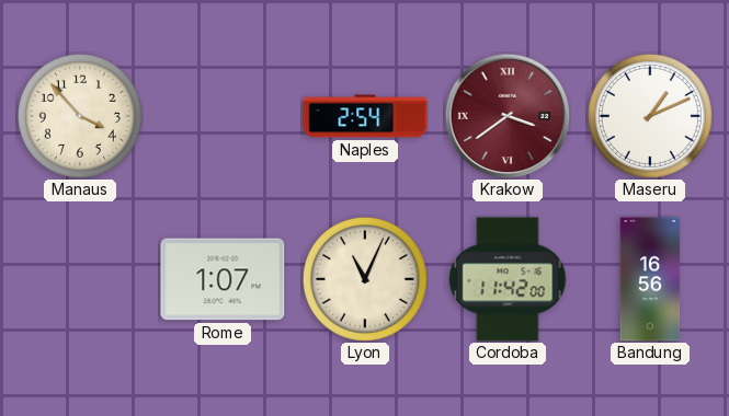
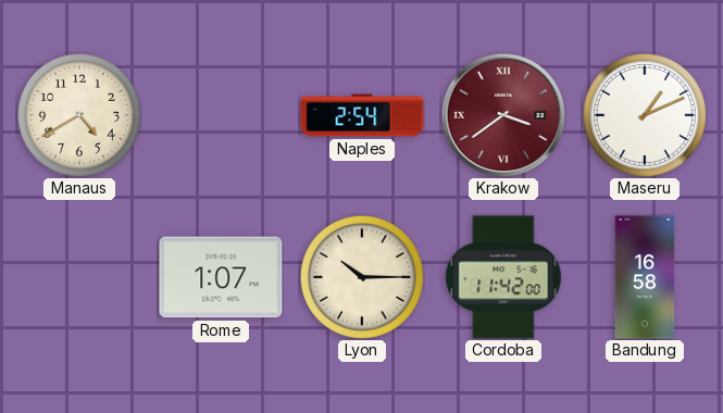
Manaus: 3:53 -> 4:40 (79, 115)
Lyon: 11:04 -> 10:15 (362, 277)
Bandung: 16:56 -> 16:58 (645, 277)
